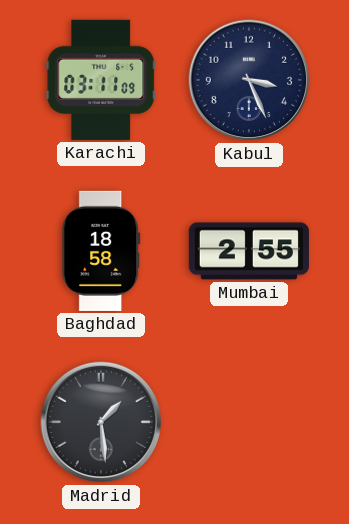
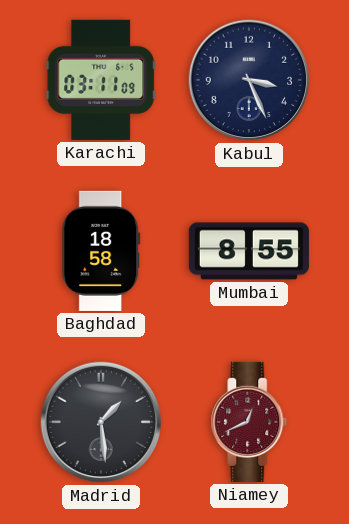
Mumbai: 2:55 -> 8:55 (249, 251)
Niamey: none -> 12:41 (249, 422)
